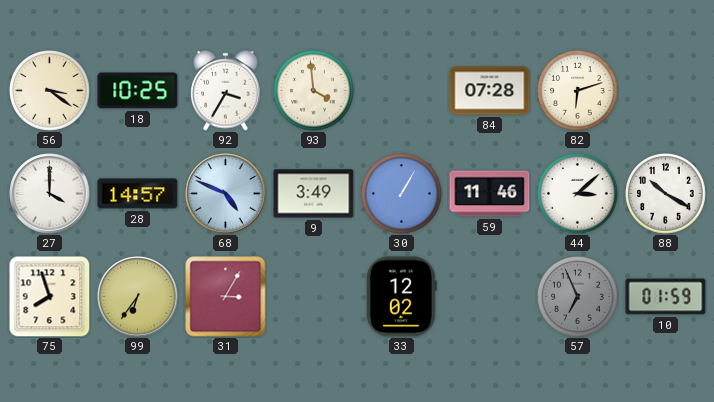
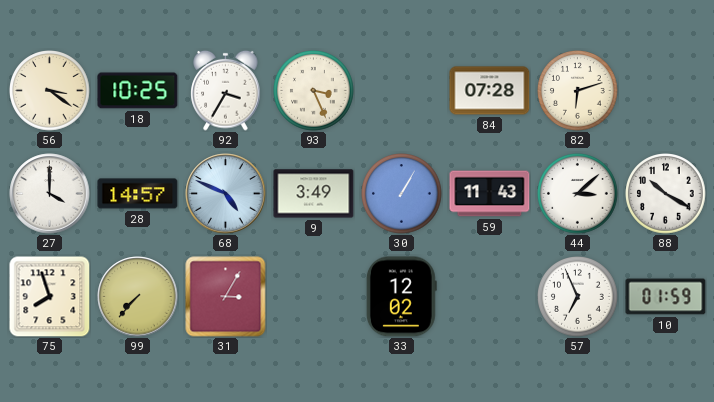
93: 3:59 -> 3:26 (314, 91)
59: 11:46 -> 11:43 (490, 194)
99: 6:36 -> 7:37 (138, 297)
57 dial: grey -> white (578, 297)
